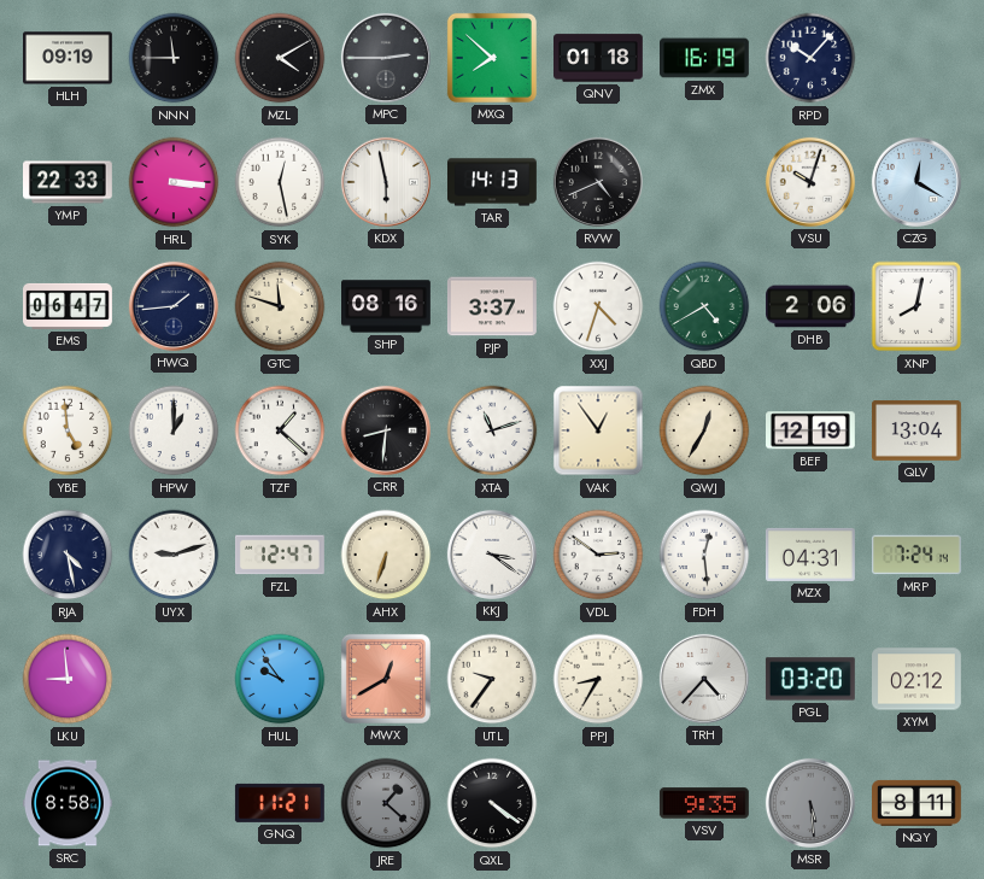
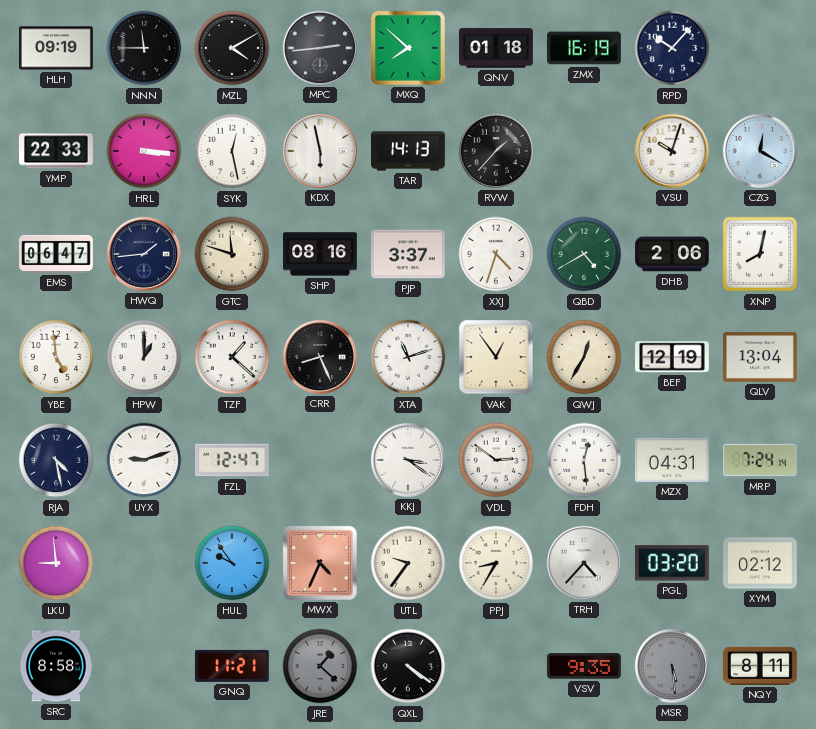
MPC: 2:45 -> 2:44 (320, 48)
RVW: 4:41 -> 1:37 (496, 151)
CRR: 8:31 -> 8:26 (320, 357)
AHX: 6:33 -> none (386, 555)
MWX: 12:40 -> 4:34 (320, 563)
